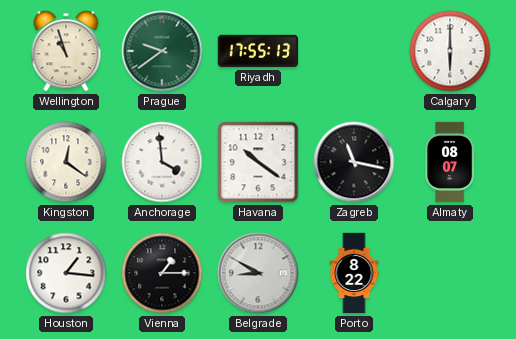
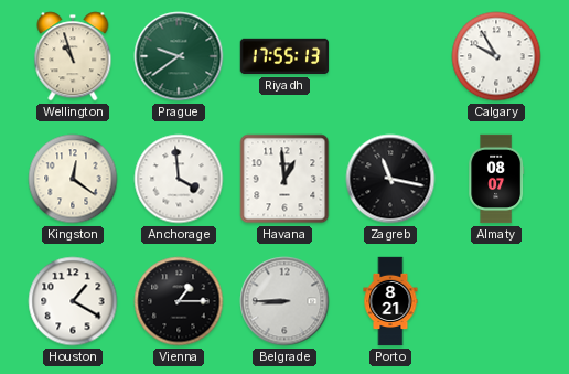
Calgary: 6:00 -> 9:55 (496, 56)
Havana: 10:21 -> 12:59 (284, 179)
Houston: 1:16 -> 1:20 (73, 301)
Belgrade: 8:50 -> 8:45 (284, 301)
Porto: 8:22 -> 8:21 (390, 301)
